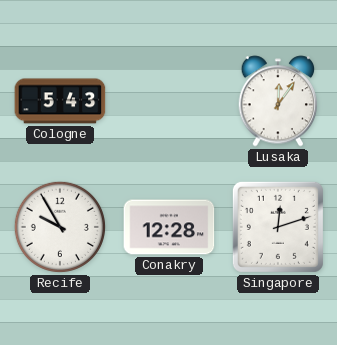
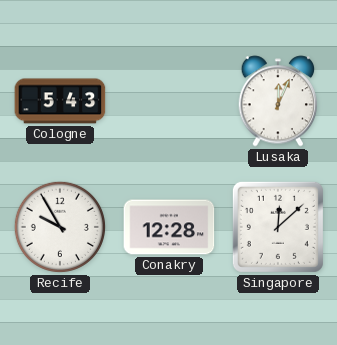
Lusaka: 12:06 -> 12:04 (278, 101)
Singapore: 12:12 -> 12:08 (278, 227)
